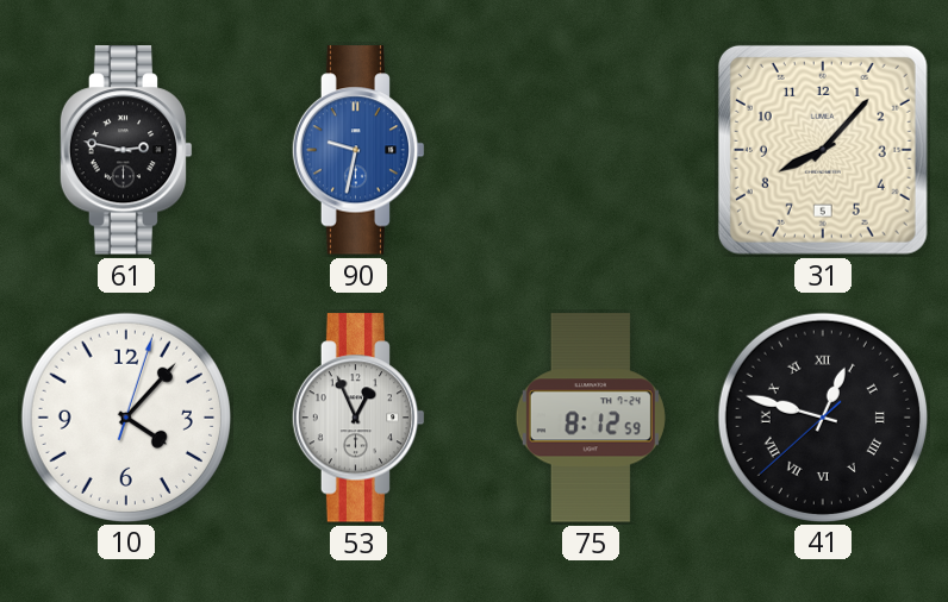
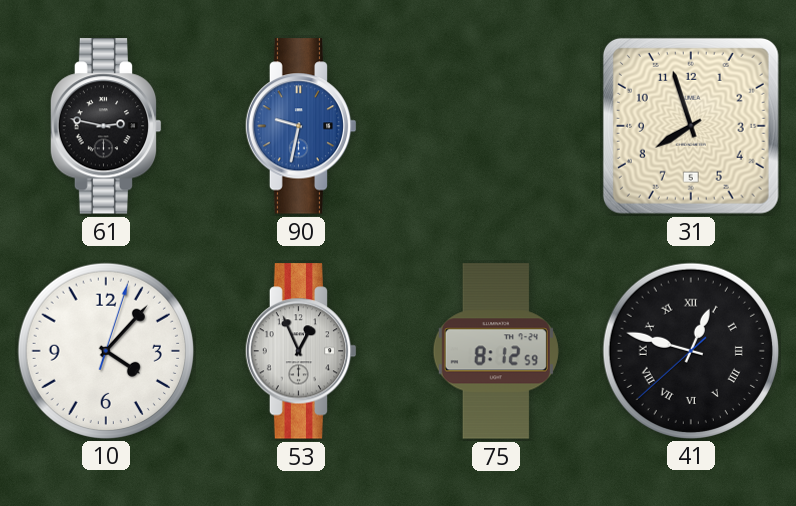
31: 8:07 -> 7:57 (691, 126)
